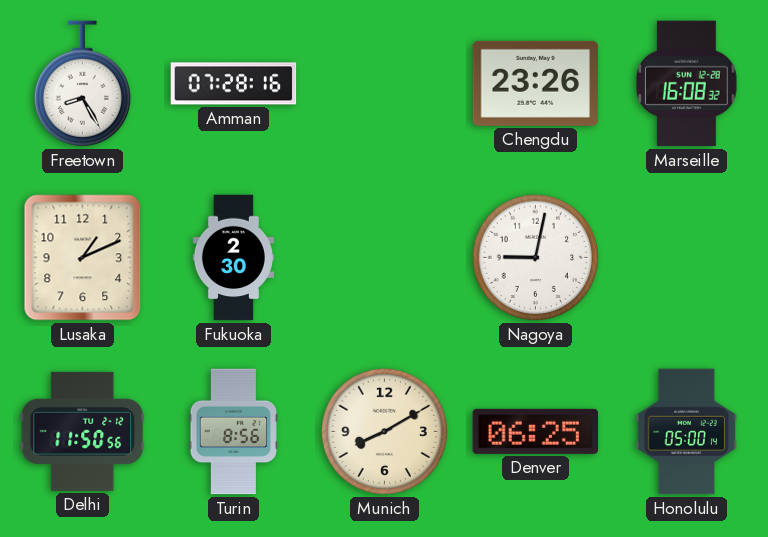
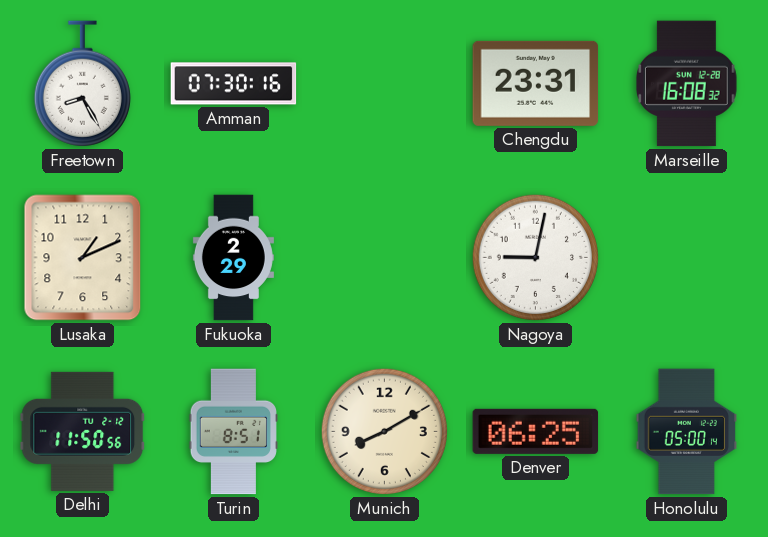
Amman: 07:28 -> 07:30 (234, 84)
Chengdu: 23:26 -> 23:31 (536, 83)
Fukuoka: 2:30 -> 2:29 (233, 258)
Turin: 8:56 -> 8:51 (233, 432)
